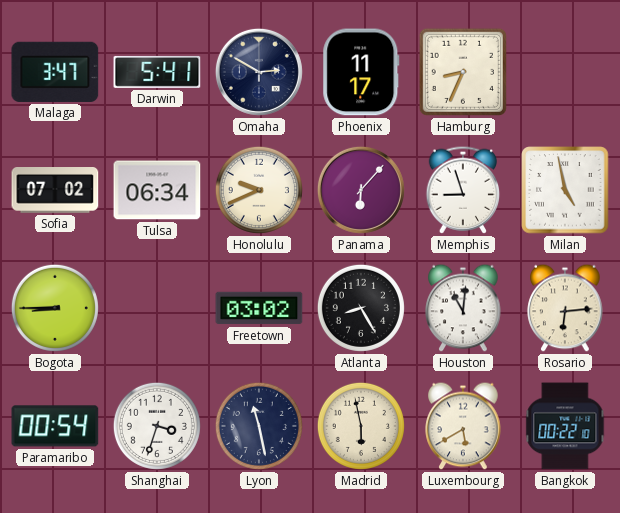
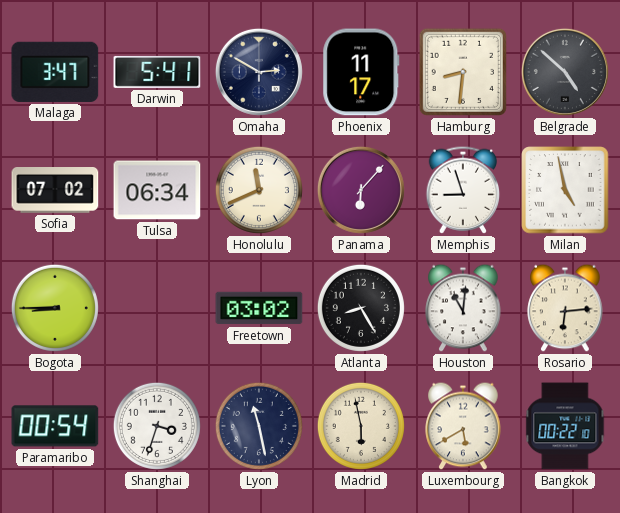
Hamburg: 8:34 -> 8:31 (463, 72)
Belgrade: none -> 4:52 (565, 72)
Honolulu: 9:41 -> 11:41 (259, 190)
